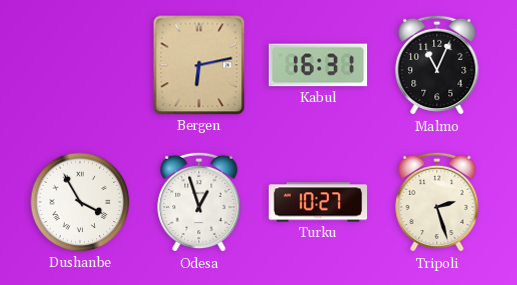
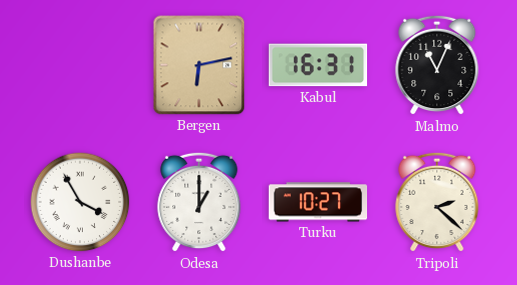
Odesa: 12:57 -> 1:00 (199, 202)
Tripoli: 2:27 -> 2:22 (437, 202)
